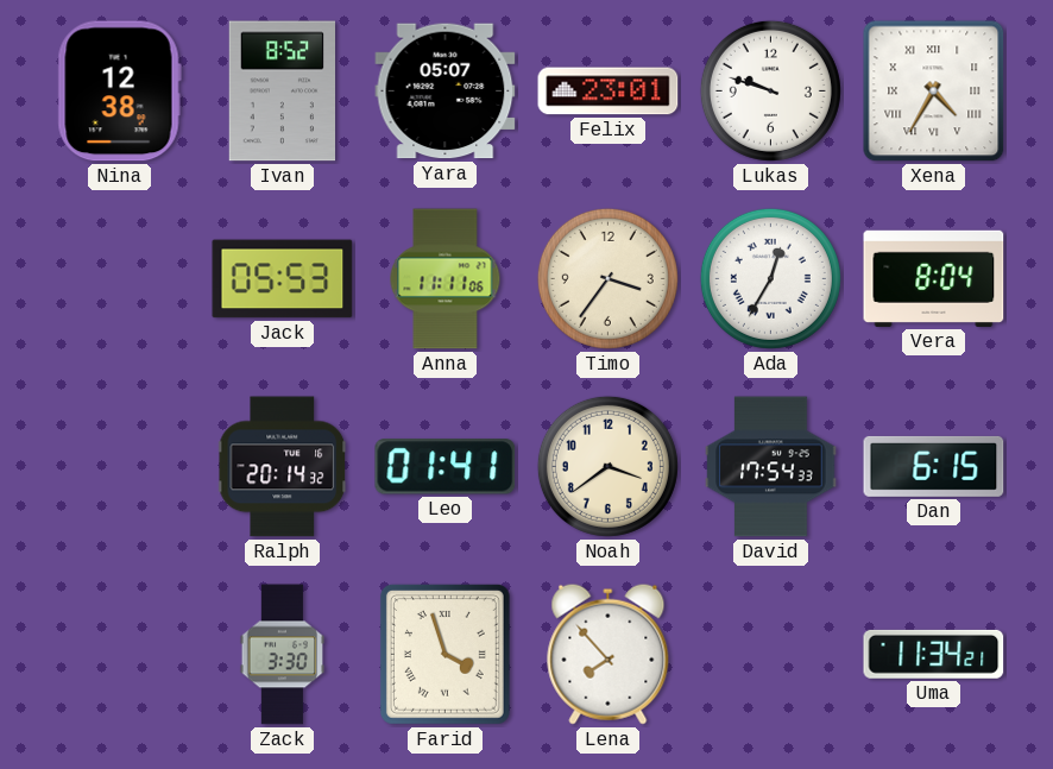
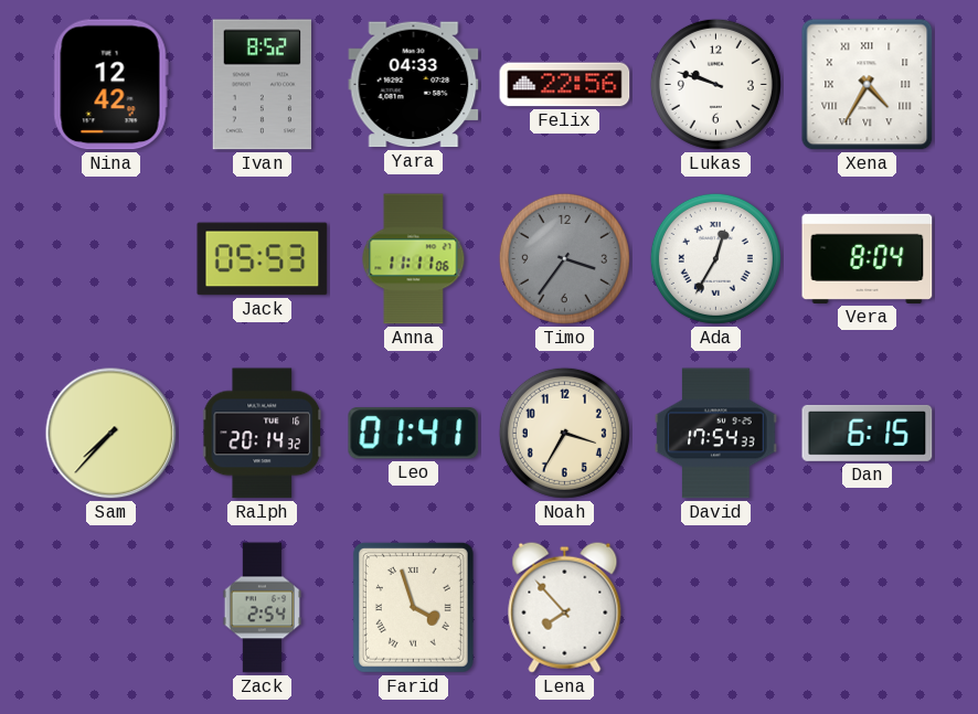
Nina: 12:38 -> 12:42 (110, 85)
Yara: 05:07 -> 04:33 (414, 85)
Felix: 23:01 -> 22:56 (565, 85)
Timo dial: cream -> grey (564, 258)
Sam: none -> 7:37 (111, 434)
Noah: 3:39 -> 3:35 (564, 433)
Zack: 3:30 -> 2:54 (263, 608)
Uma: 11:34 -> none (934, 654)
